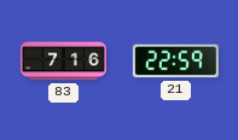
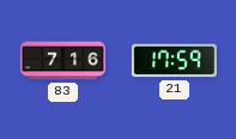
21: 22:59 -> 17:59 (174, 61)
